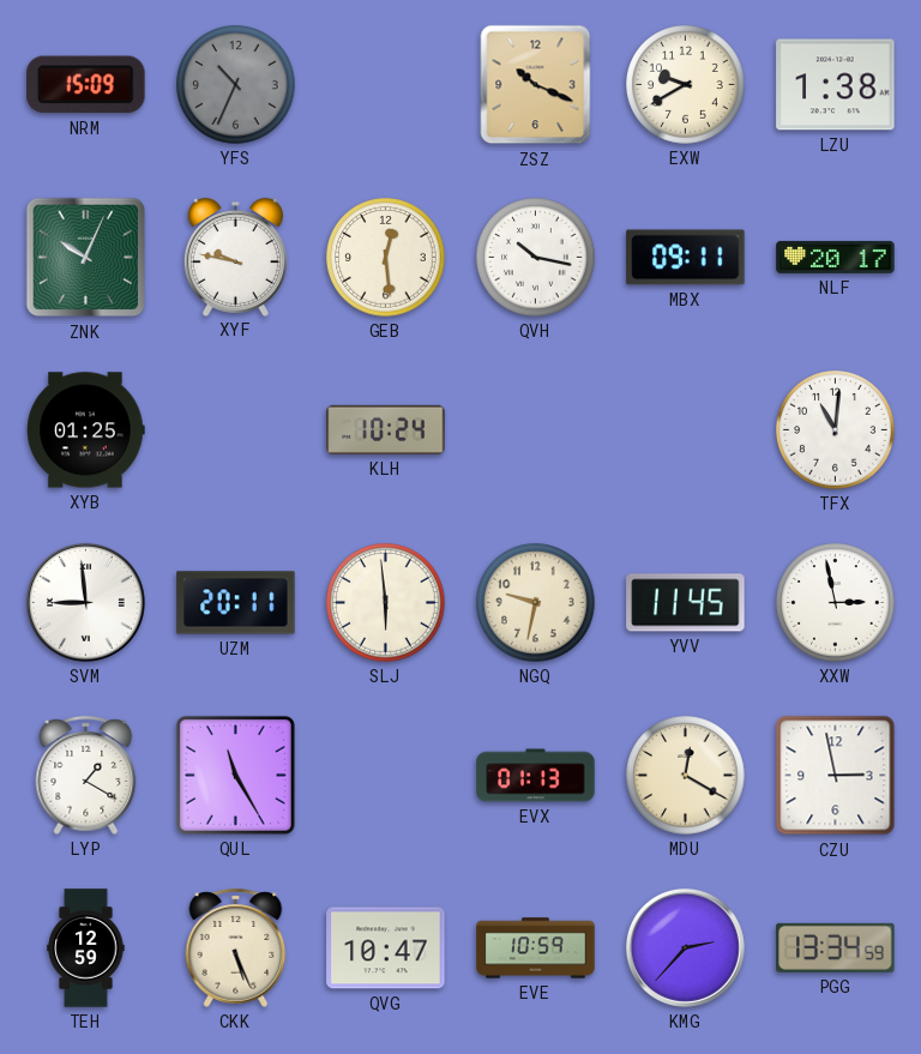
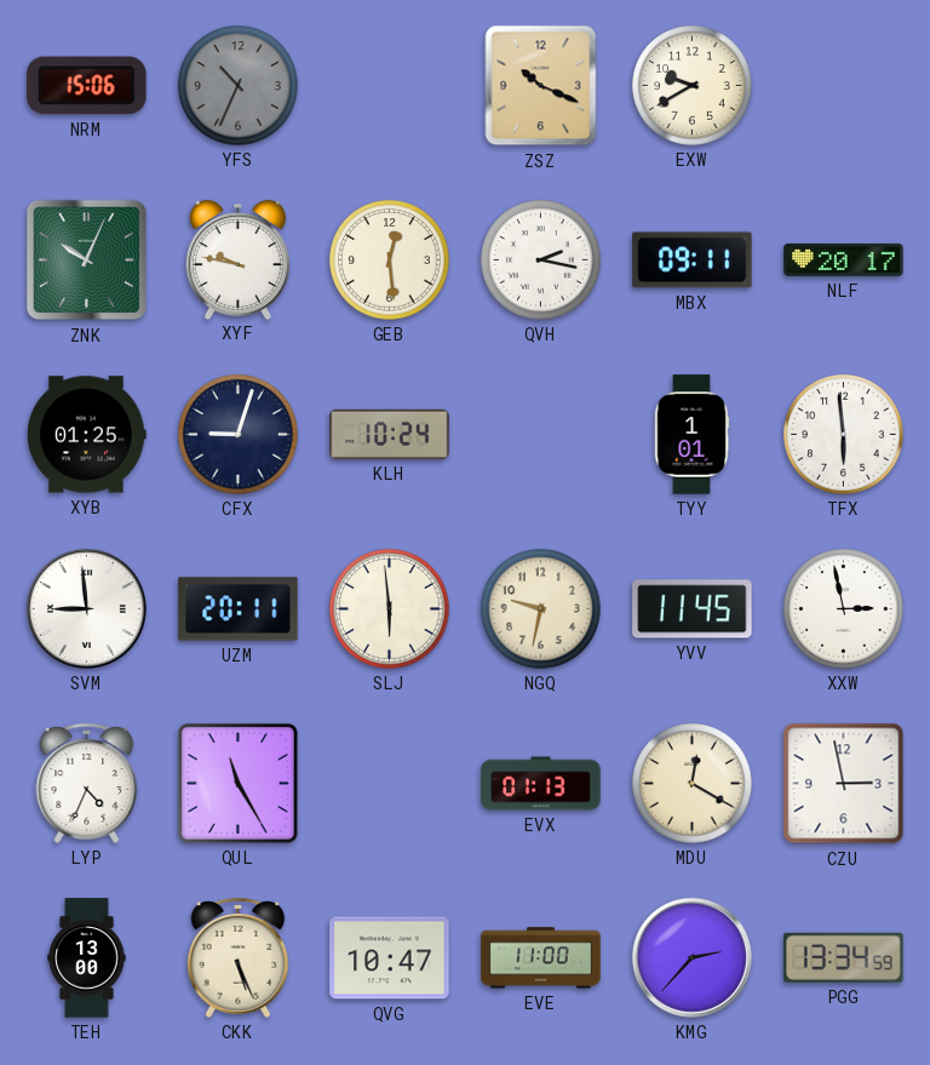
NRM: 15:09 -> 15:06 (87, 86)
LZU: 1:38 -> none (836, 85)
QVH: 10:17 -> 2:17 (541, 260)
CFX: none -> 9:03 (239, 435)
TYY: none -> 1:01 (691, 435)
TFX: 11:01 -> 5:59 (844, 435)
LYP: 1:20 -> 4:34 (87, 783)
TEH: 12:59 -> 13:00 (87, 958)
EVE: 10:59 -> 11:00 (541, 958)
